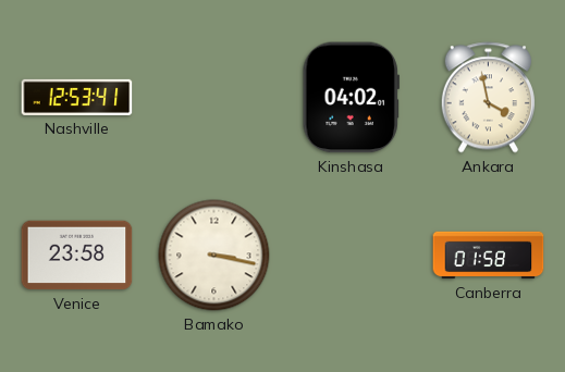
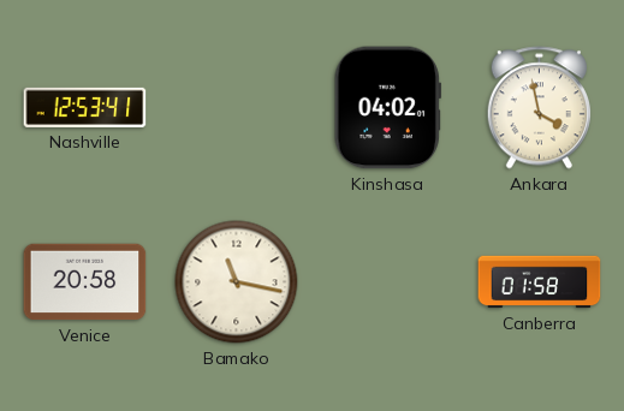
Venice: 23:58 -> 20:58 (85, 282)
Bamako: 3:17 -> 11:17 (237, 282)
